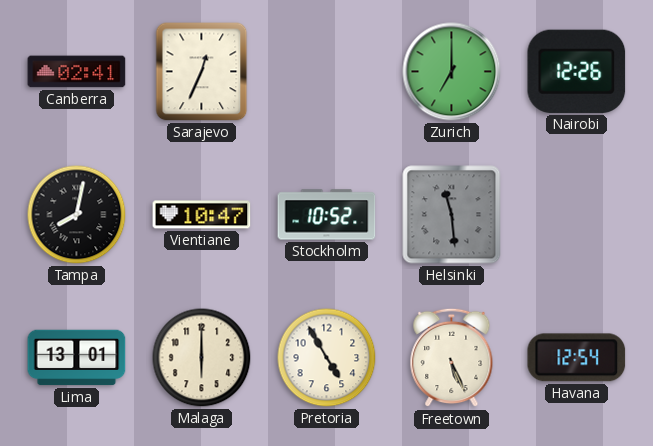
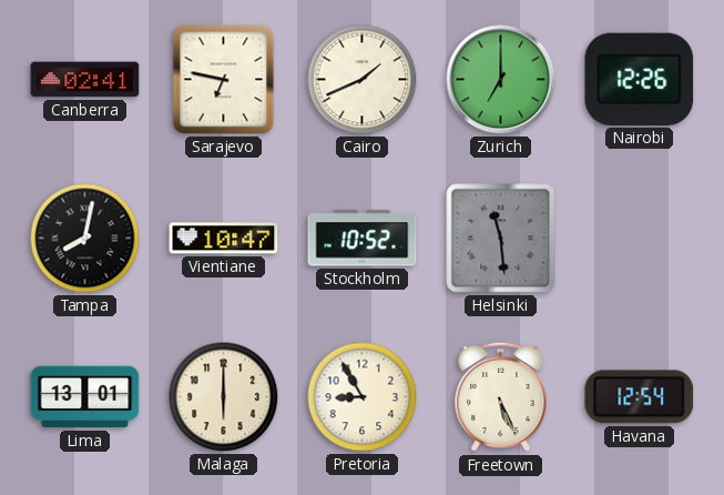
Sarajevo: 12:34 -> 6:47 (224, 80)
Cairo: none -> 1:41 (363, 80)
Pretoria: 4:55 -> 8:55 (363, 397)
